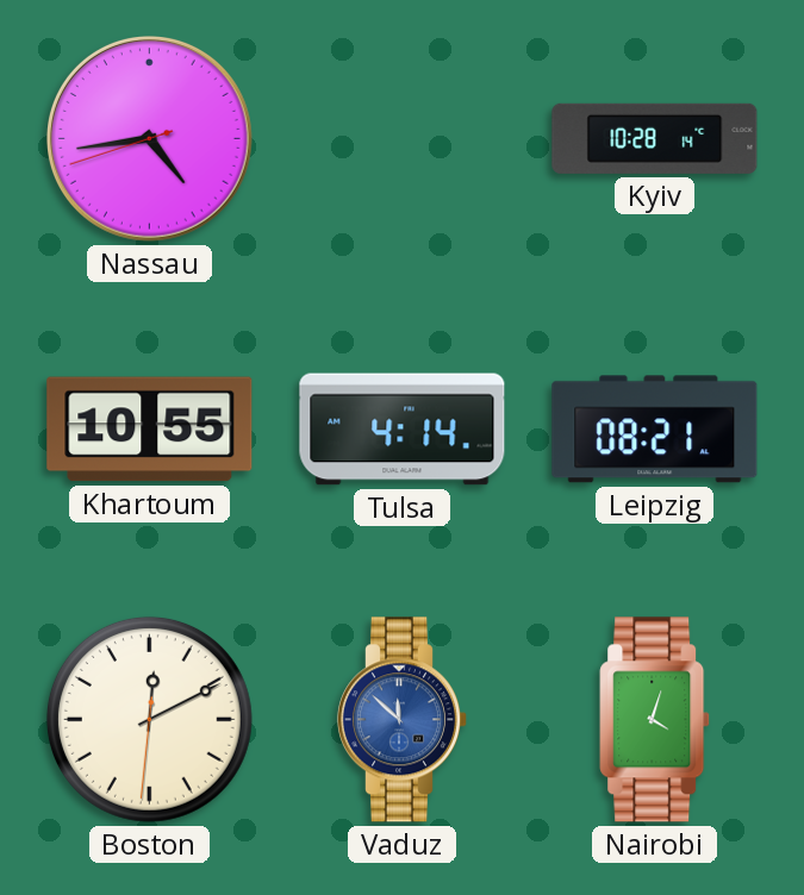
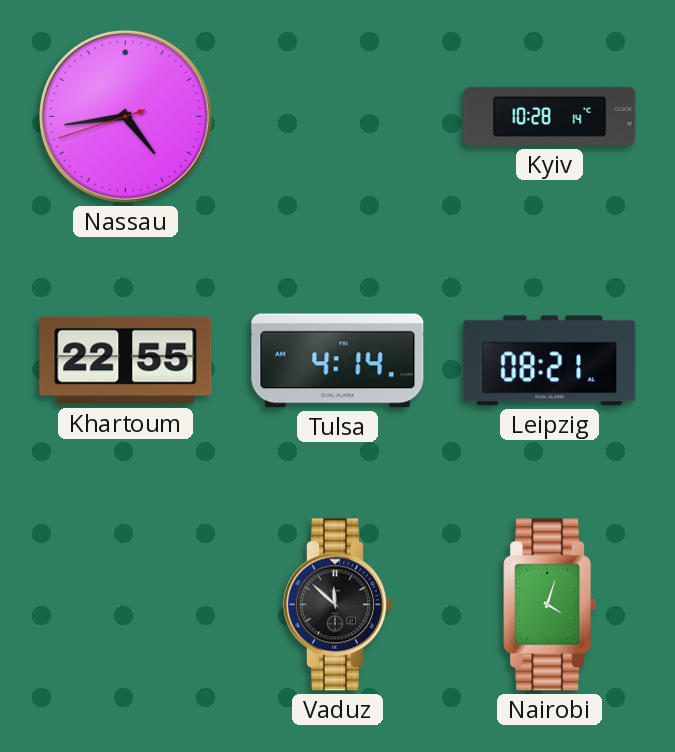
Khartoum: 10:55 -> 22:55 (126, 361)
Boston: 12:10 -> none (149, 719)
Vaduz dial: blue -> black (337, 605)
